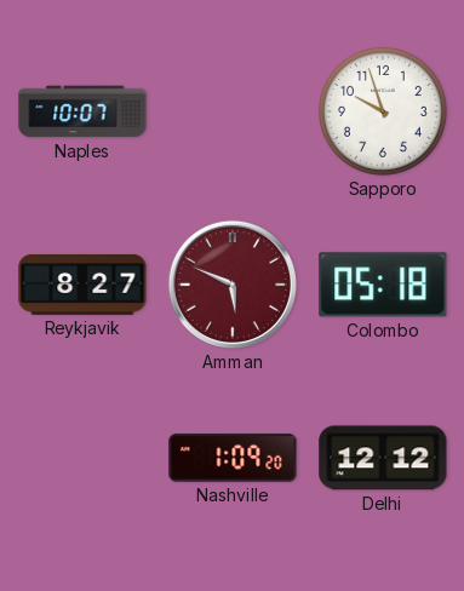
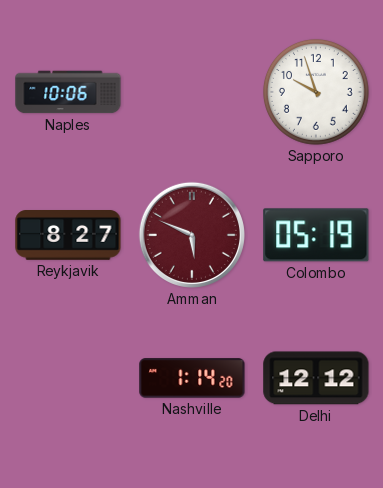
Naples: 10:07 -> 10:06 (68, 92)
Colombo: 05:18 -> 05:19 (316, 235)
Nashville: 1:09 -> 1:14 (192, 378)
